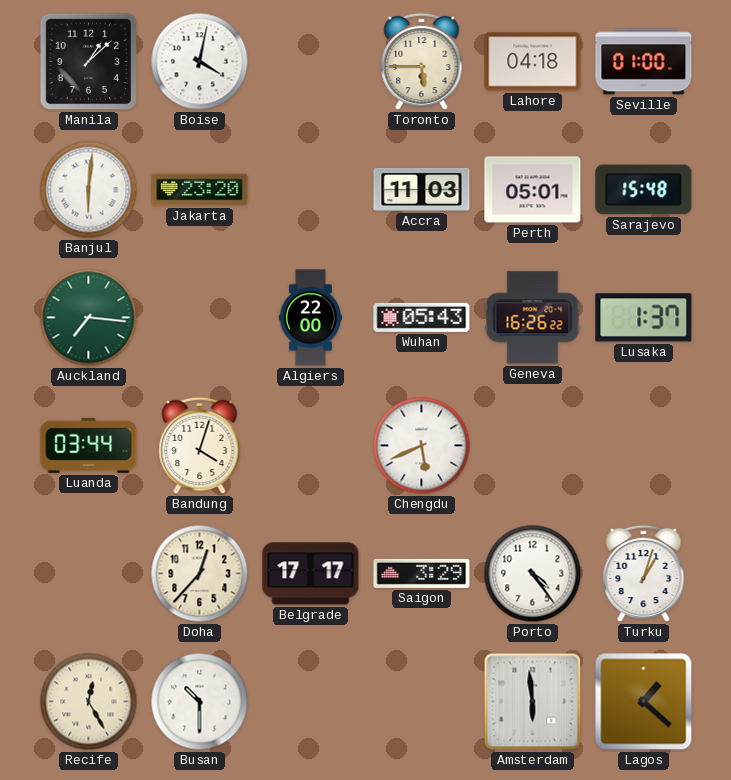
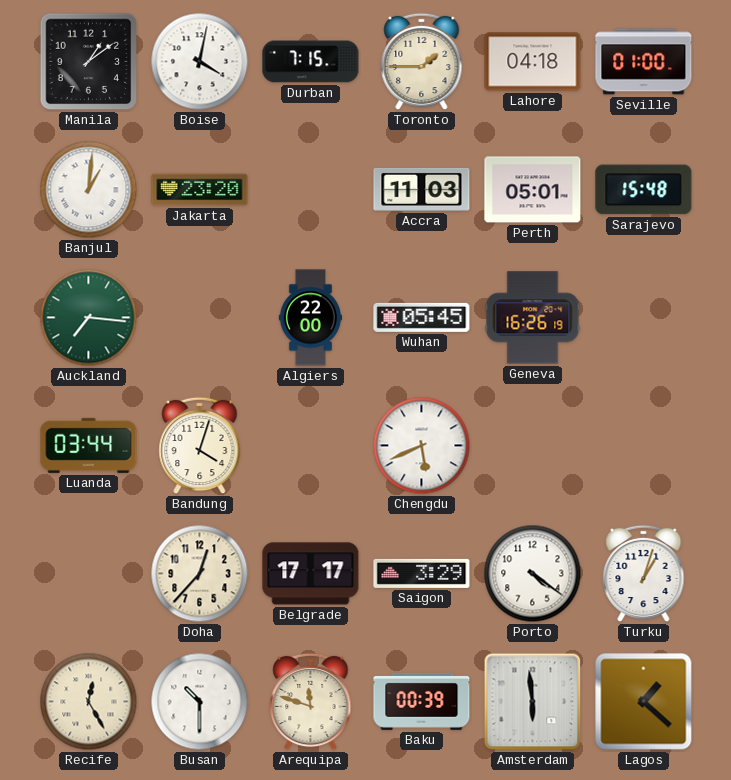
Manila: 1:08 -> 1:09 (89, 62)
Durban: none -> 7:15 (311, 62)
Toronto: 5:45 -> 1:45 (422, 62)
Banjul: 6:01 -> 1:01 (89, 190)
Wuhan: 05:43 -> 05:45 (422, 317)
Geneva: 16:26:22 -> 16:26:19 (533, 318)
Lusaka: 1:37 -> none (644, 318)
Porto: 4:24 -> 4:21 (533, 574)
Arequipa: none -> 11:48 (311, 702)
Baku: none -> 00:39 (422, 701)
